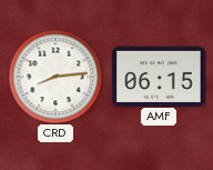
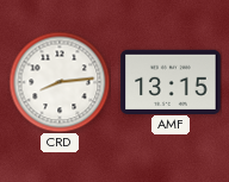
AMF: 06:15 -> 13:15 (171, 81)
